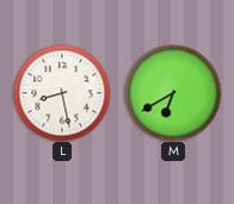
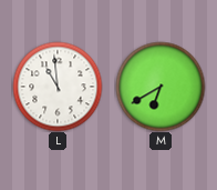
L: 8:28 -> 10:59 (58, 87)
